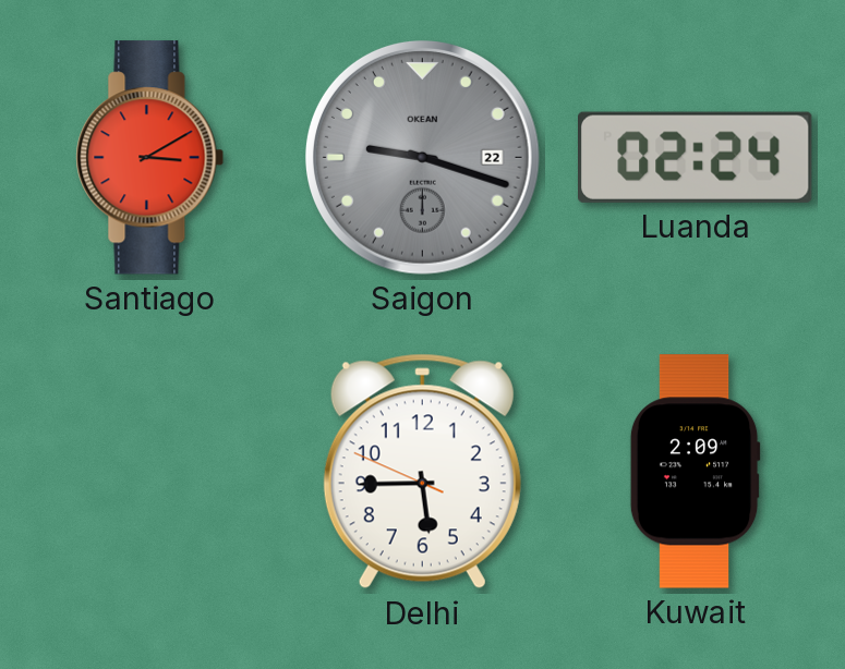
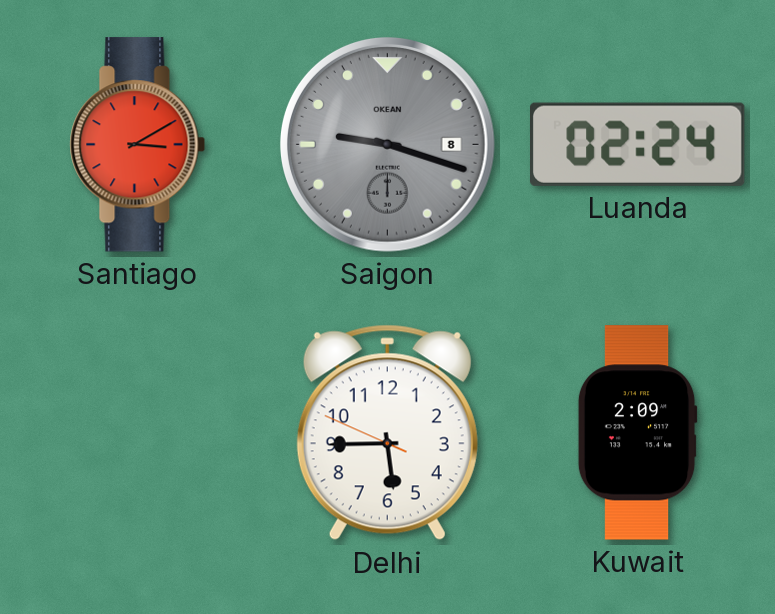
Saigon date: 22 -> 8 (387, 144)
